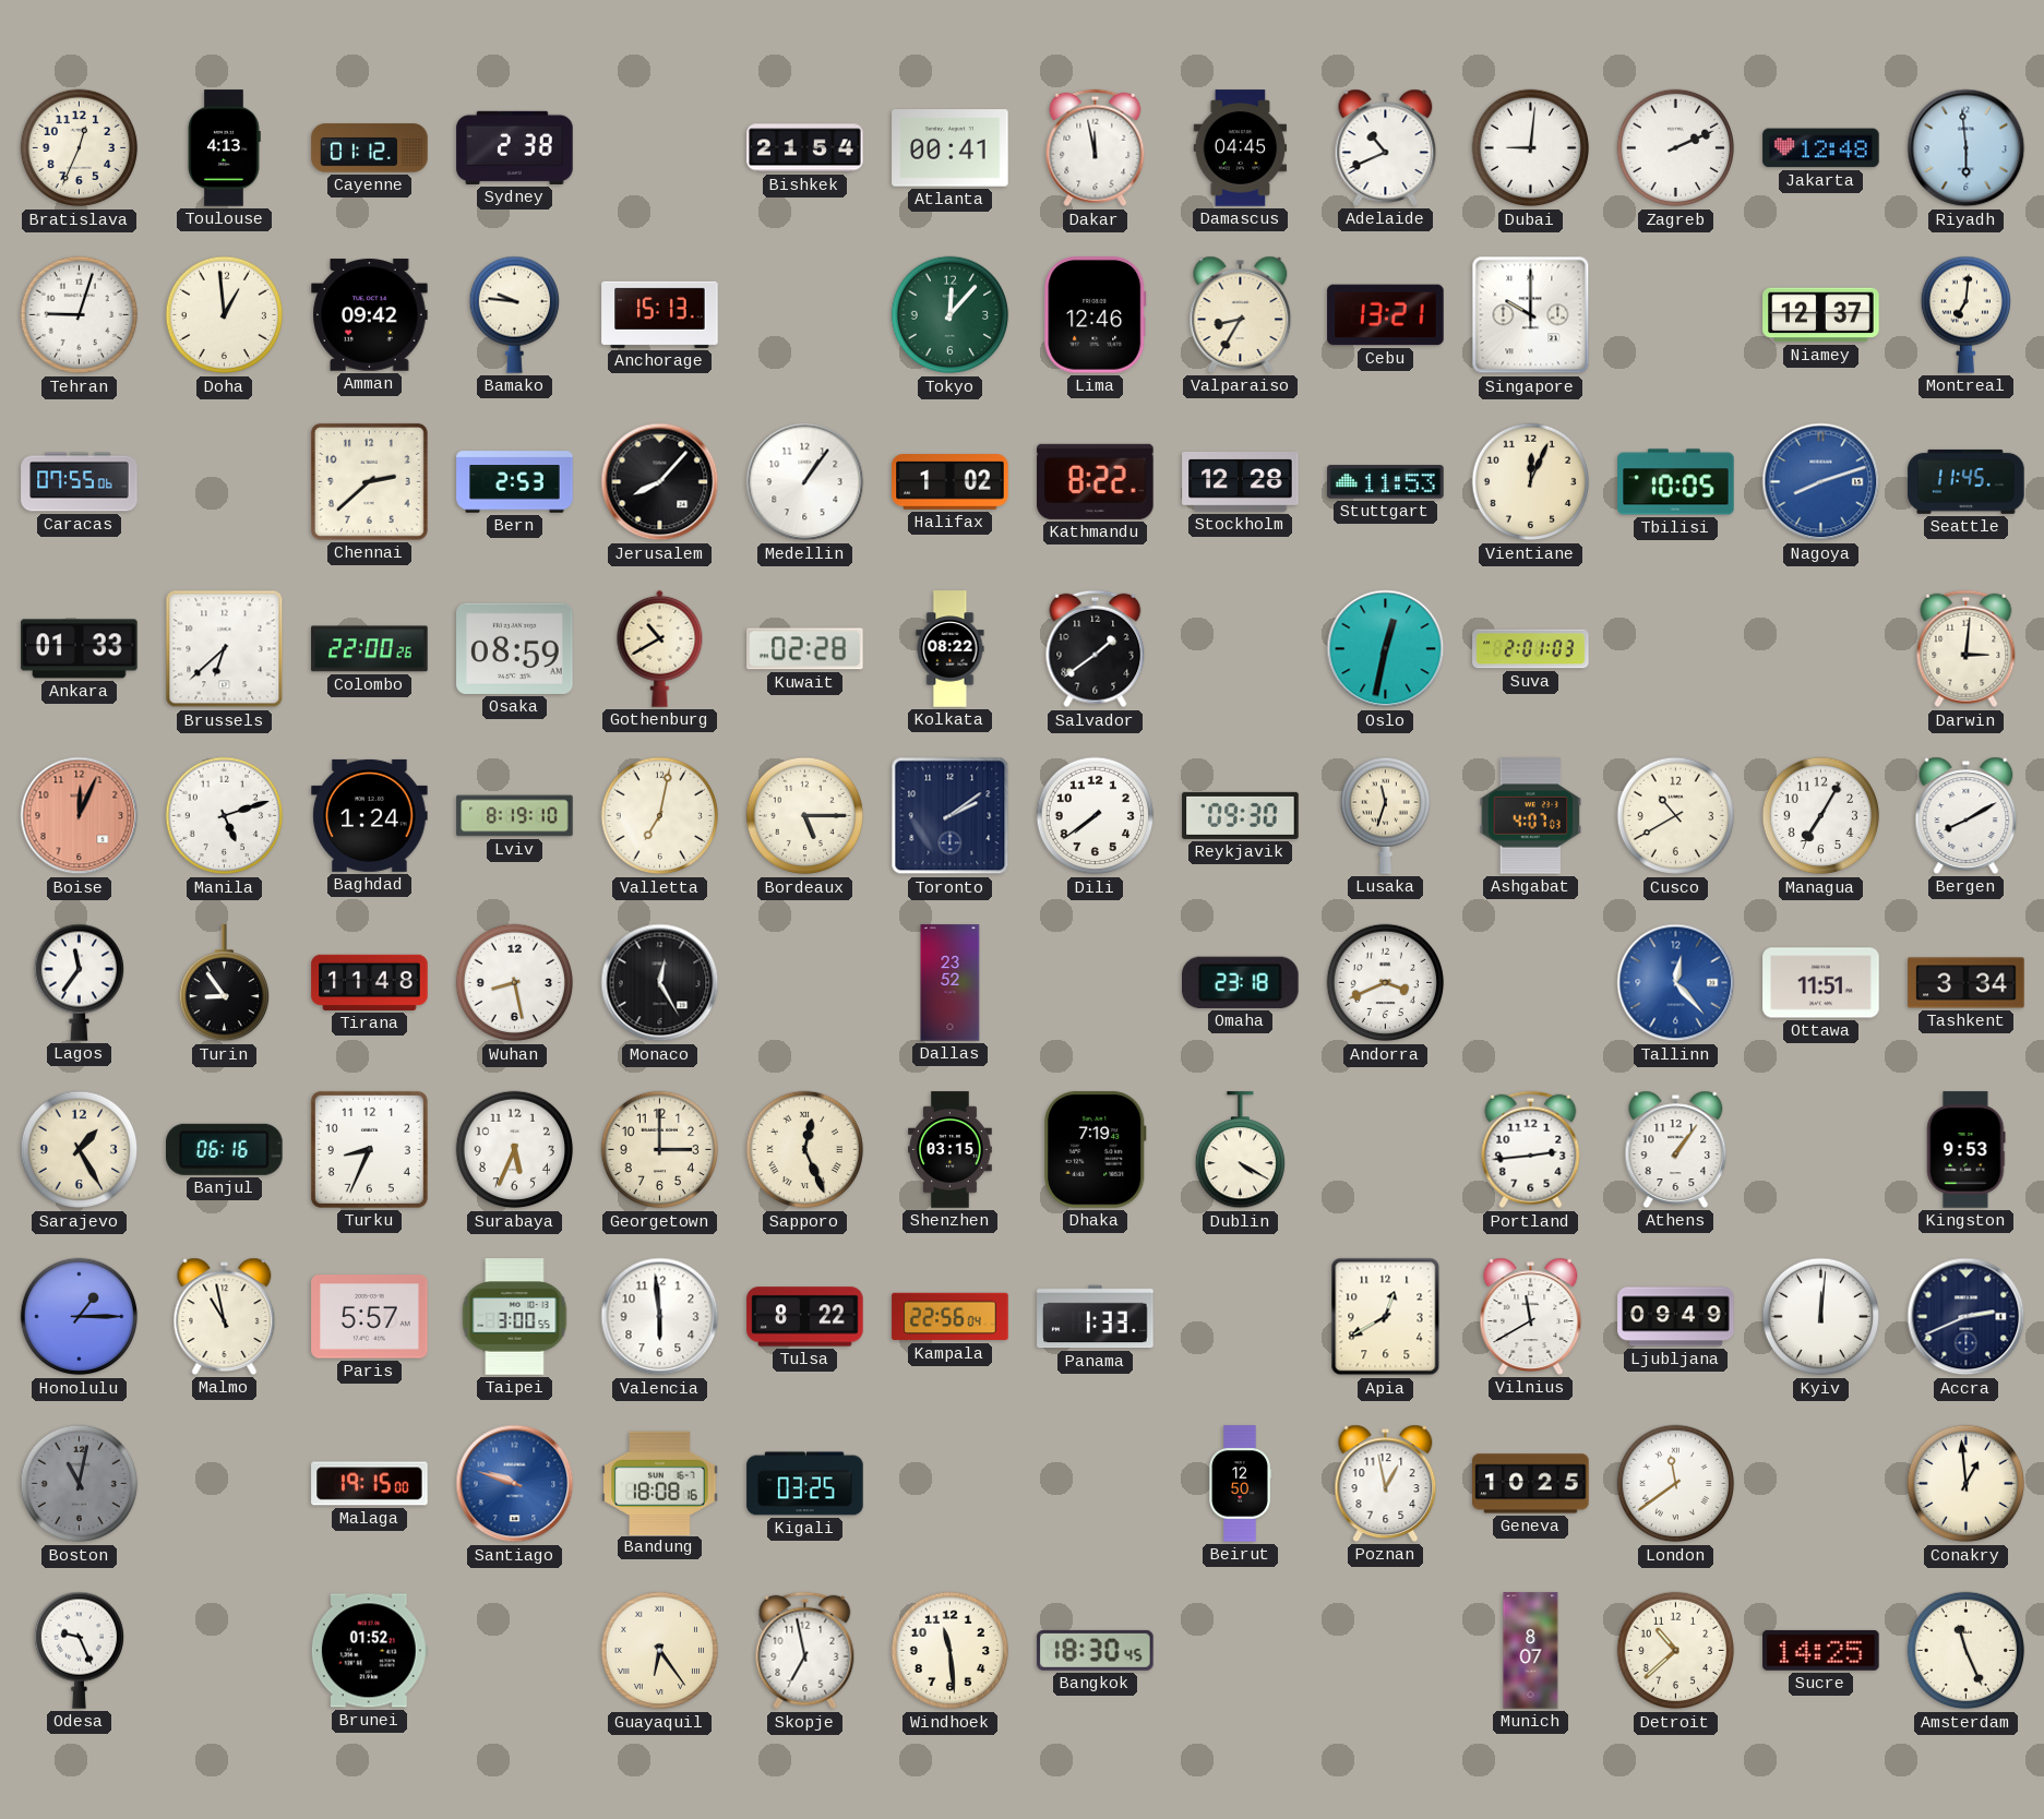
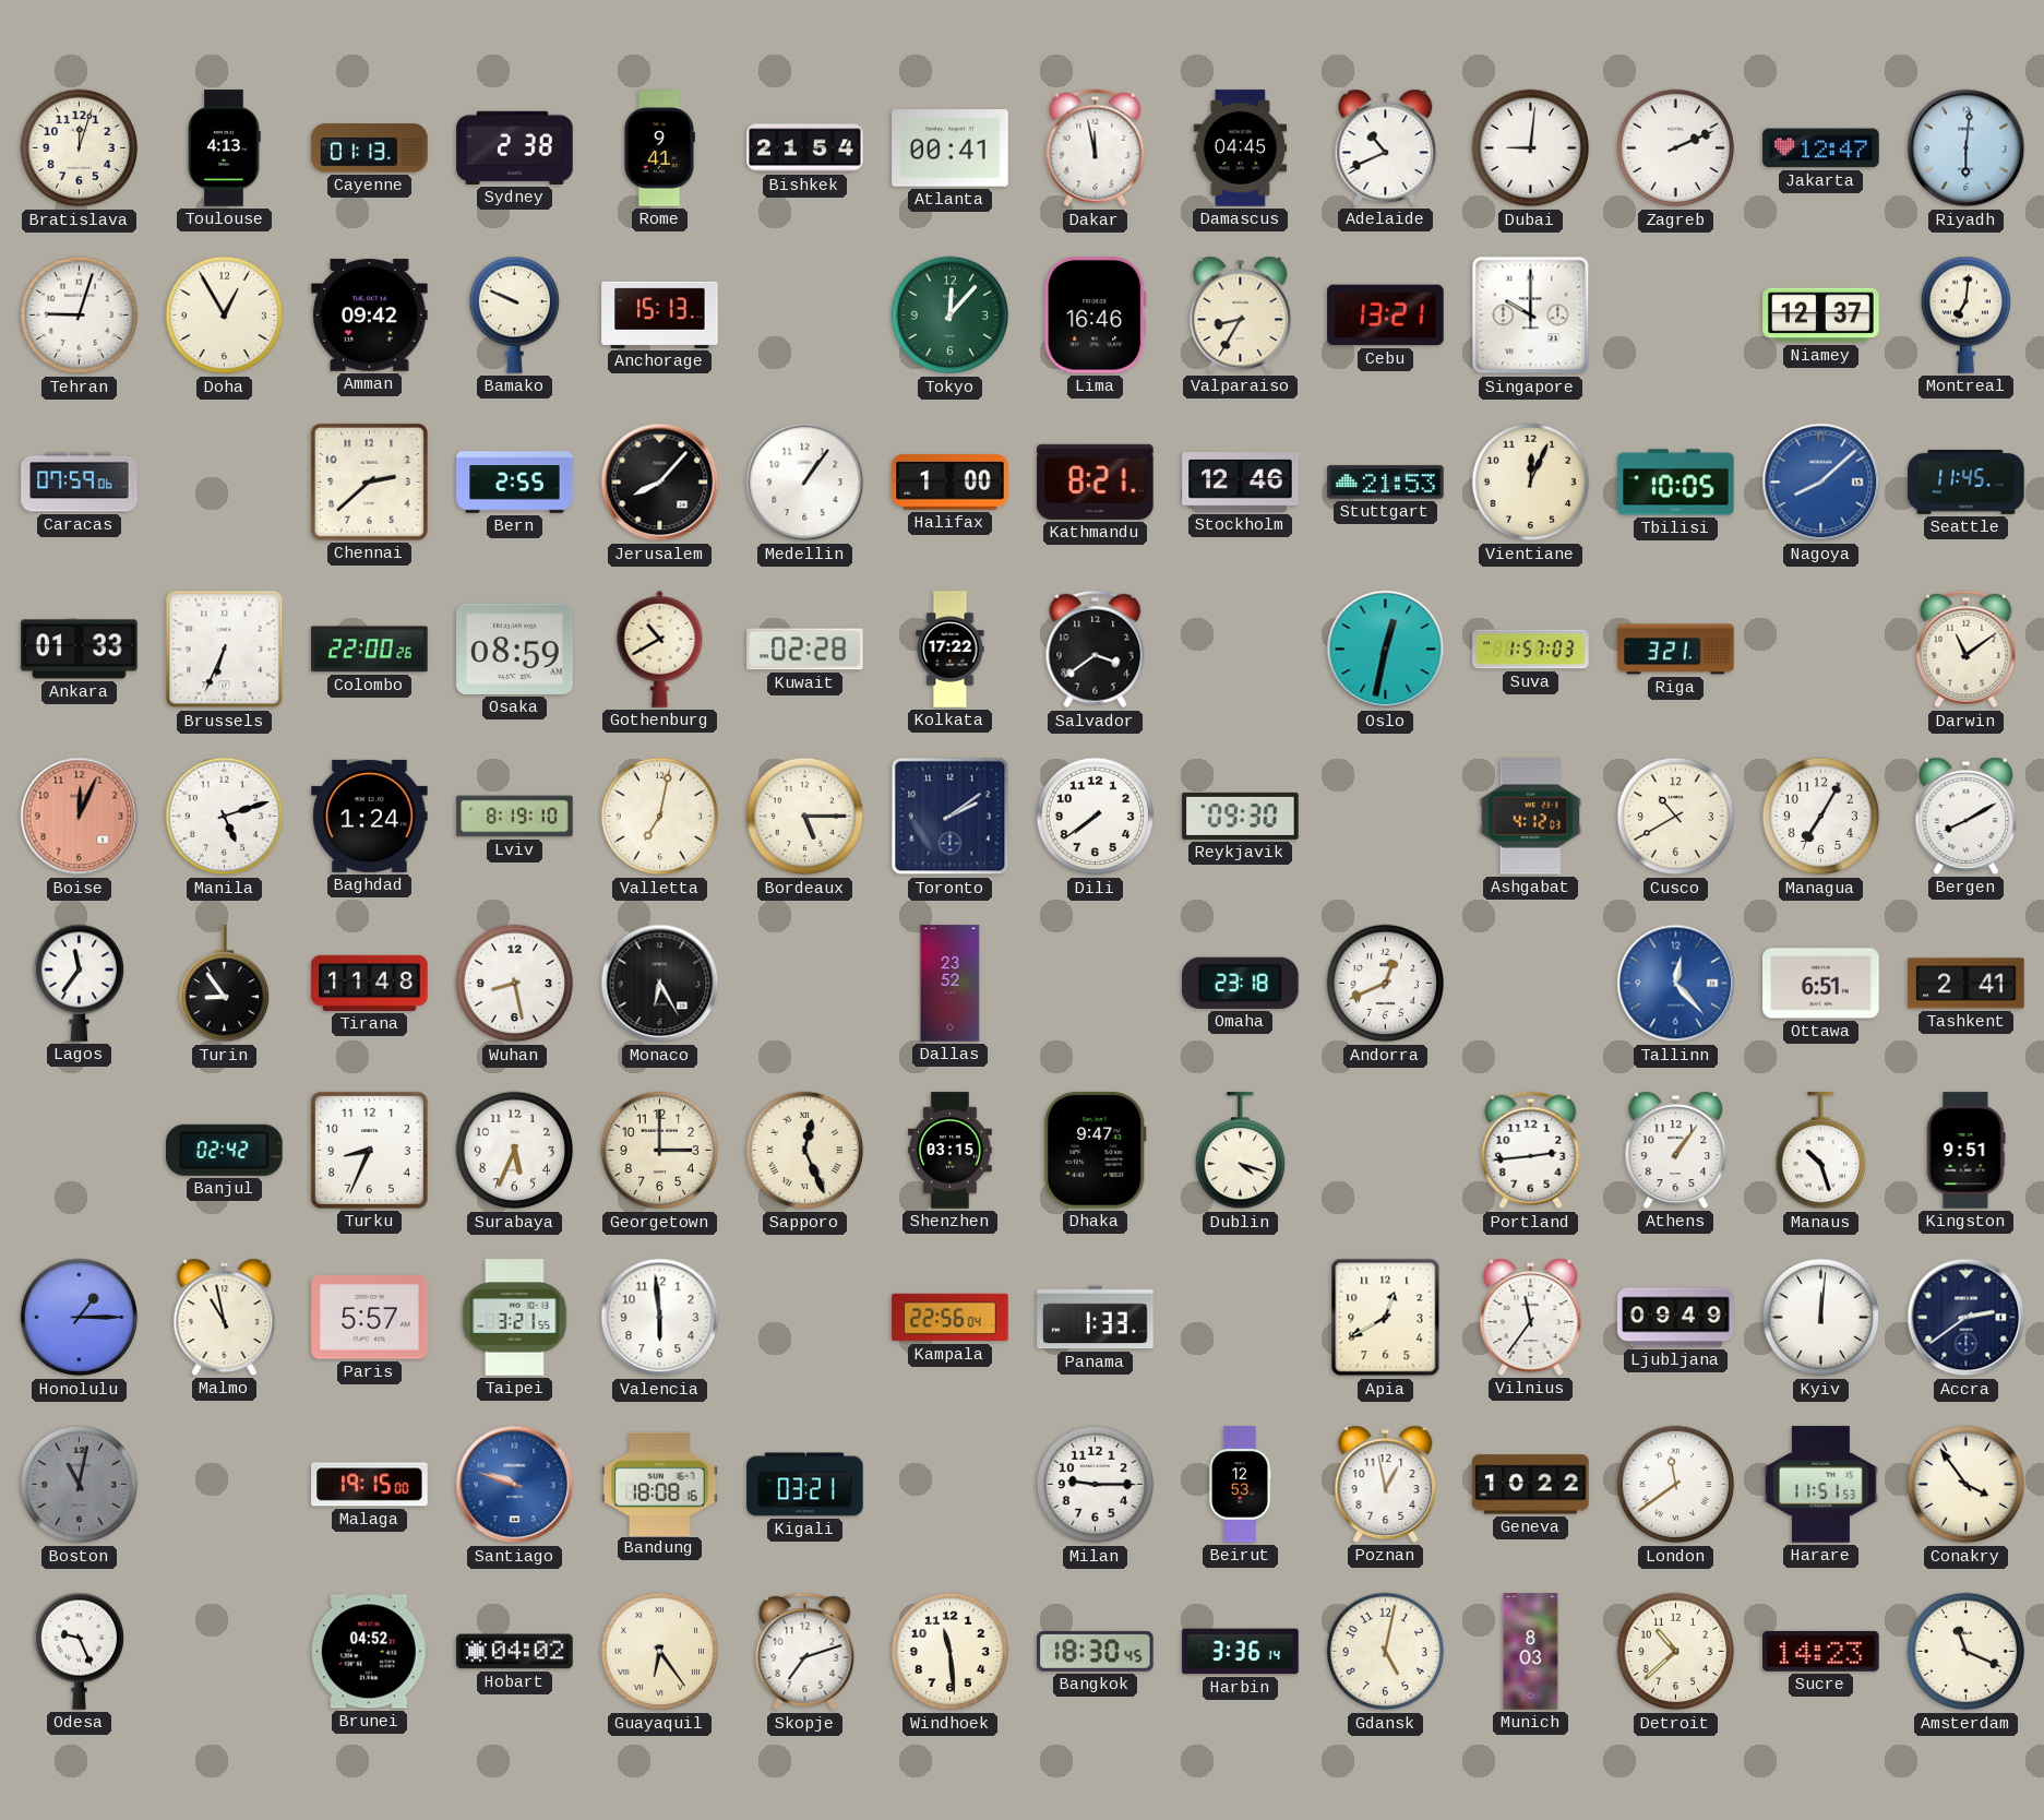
Bratislava: 12:34 -> 12:03 (80, 148)
Cayenne: 01:12 -> 01:13 (370, 148)
Rome: none -> 9:41 (659, 148)
Jakarta: 12:48 -> 12:47 (1821, 148)
Riyadh: 5:59 -> 6:01 (1967, 148)
Doha: 12:59 -> 12:55 (225, 316)
Bamako: 9:46 -> 9:49 (514, 314)
Lima: 12:46 -> 16:46 (1096, 316)
Caracas: 07:55 -> 07:59 (80, 483)
Bern: 2:53 -> 2:55 (515, 483)
Halifax: 1:02 -> 1:00 (951, 483)
Kathmandu: 8:22 -> 8:21 (1096, 481)
Stockholm: 12:28 -> 12:46 (1241, 483)
Stuttgart: 11:53 -> 21:53 (1386, 483)
Nagoya: 8:12 -> 8:08 (1821, 483)
Brussels: 6:38 -> 6:34 (225, 650)
Kolkata: 08:22 -> 17:22 (951, 650)
Salvador: 1:39 -> 3:39 (1096, 650)
Suva: 2:01 -> 1:57 (1531, 650)
Riga: none -> 3:21 (1676, 650)
Darwin: 3:01 -> 11:09 (1967, 650)
Lusaka: 11:33 -> none (1385, 815)
Ashgabat: 4:07 -> 4:12 (1531, 817)
Monaco: 12:25 -> 6:25 (660, 984)
Andorra: 3:41 -> 12:41 (1386, 984)
Ottawa: 11:51 -> 6:51 (1821, 984)
Tashkent: 3:34 -> 2:41 (1967, 984)
Sarajevo: 1:25 -> none (80, 1150)
Banjul: 06:16 -> 02:42 (225, 1150)
Dhaka: 7:19 -> 9:47 (1096, 1151)
Dublin: 4:20 -> 4:18 (1240, 1151)
Manaus: none -> 10:27 (1820, 1151)
Kingston: 9:53 -> 9:51 (1967, 1151)
Taipei: 3:00 -> 3:21 (515, 1318)
Tulsa: 8:22 -> none (805, 1317)
Vilnius: 11:40 -> 11:36 (1531, 1317)
Accra: 2:41 -> 2:39 (1967, 1318)
Kigali: 03:25 -> 03:21 (805, 1485)
Milan: none -> 9:15 (1096, 1485)
Beirut: 12:50 -> 12:53 (1240, 1485)
Geneva: 10:25 -> 10:22 (1531, 1485)
Harare: none -> 11:51 (1821, 1485)
Conakry: 12:59 -> 3:54 (1967, 1485)
Brunei: 01:52 -> 04:52 (369, 1652)
Hobart: none -> 04:02 (515, 1652)
Skopje: 6:58 -> 7:12 (805, 1652)
Harbin: none -> 3:36 (1241, 1652)
Gdansk: none -> 5:02 (1386, 1652)
Munich: 8:07 -> 8:03 (1531, 1652)
Sucre: 14:25 -> 14:23 (1821, 1651)
Amsterdam: 11:26 -> 11:19 (1967, 1652)
